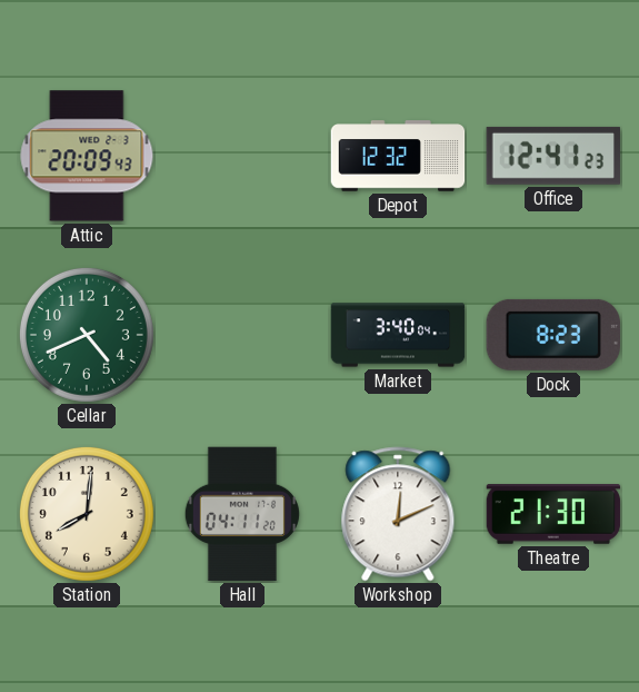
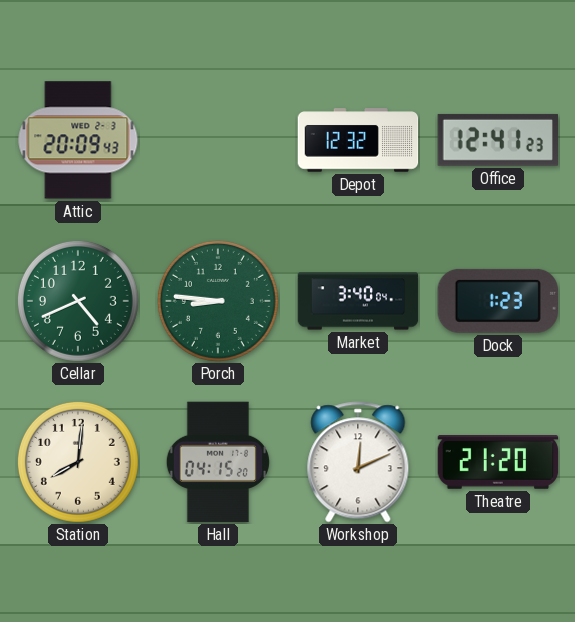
Porch: none -> 8:46 (218, 301)
Dock: 8:23 -> 1:23 (497, 301)
Hall: 04:11 -> 04:15 (218, 462)
Theatre: 21:30 -> 21:20 (498, 462)
